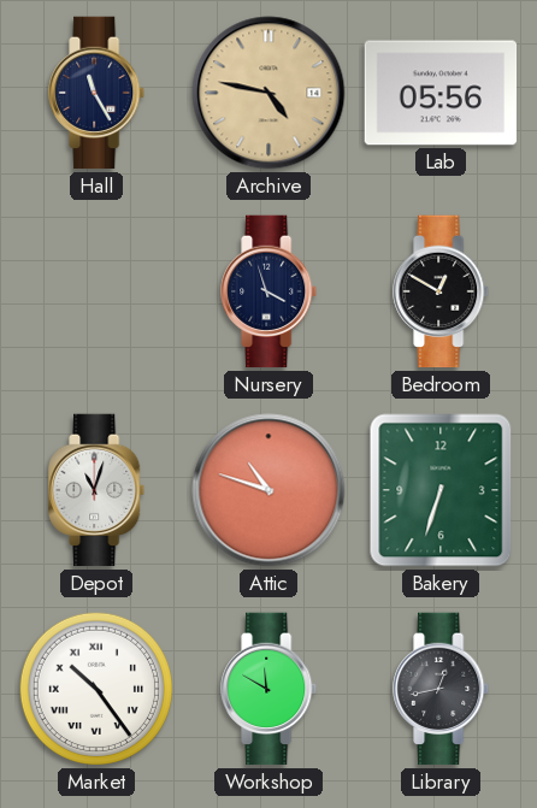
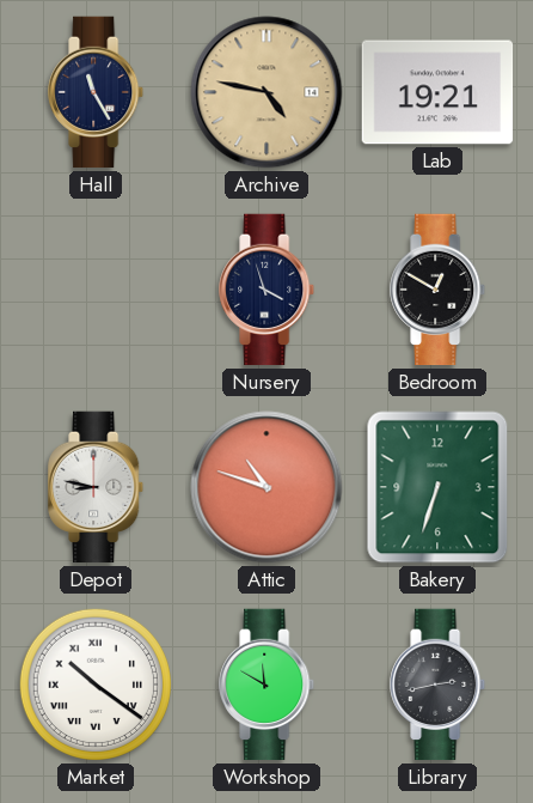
Lab: 05:56 -> 19:21 (437, 92)
Depot: 11:03 -> 8:47 (97, 487)
Market: 10:24 -> 10:21 (96, 685)
Library: 12:43 -> 2:43 (439, 685)
